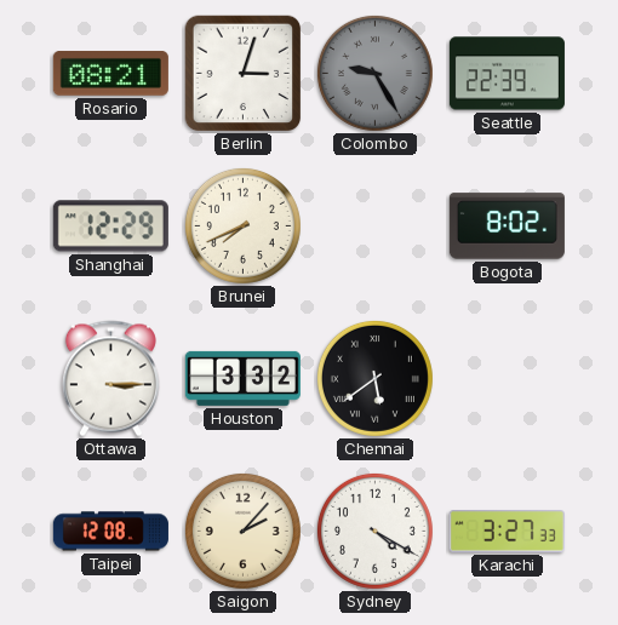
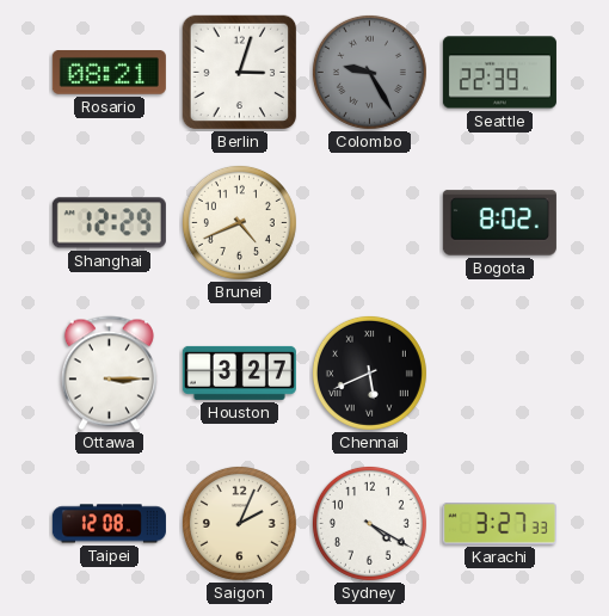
Brunei: 7:41 -> 4:41 (239, 222)
Houston: 3:32 -> 3:27 (239, 372)
Chennai: 5:39 -> 5:41 (369, 372)
Saigon: 2:07 -> 2:04 (239, 523)
